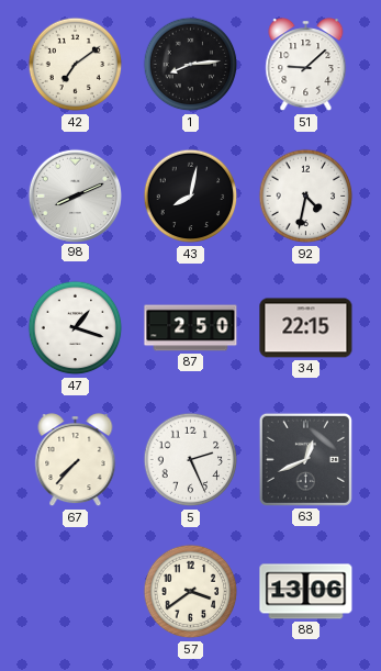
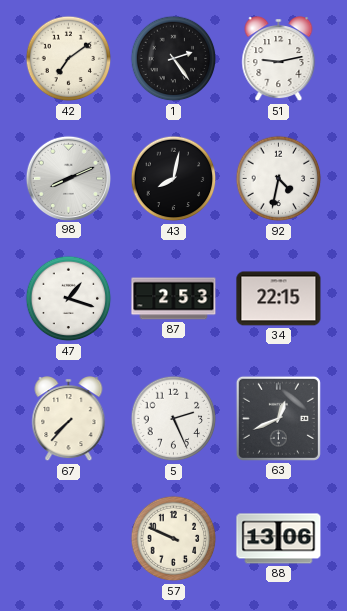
1: 8:14 -> 2:24 (174, 59)
51: 9:08 -> 9:13 (279, 59)
87: 2:50 -> 2:53 (174, 299)
57: 3:39 -> 9:49 (174, 539)
